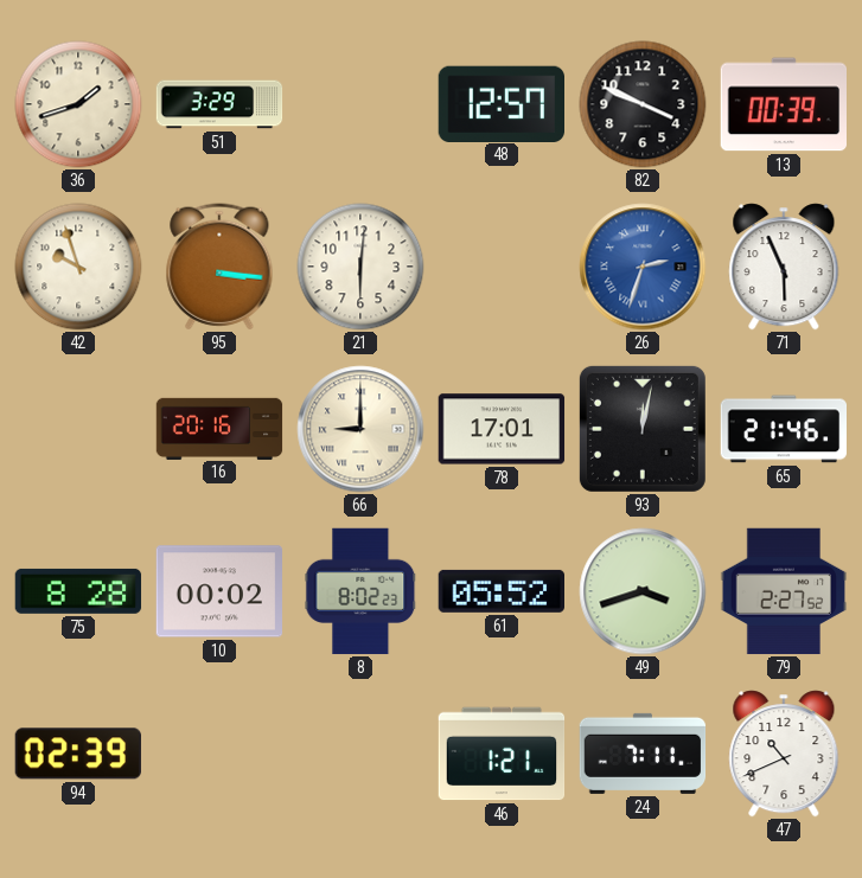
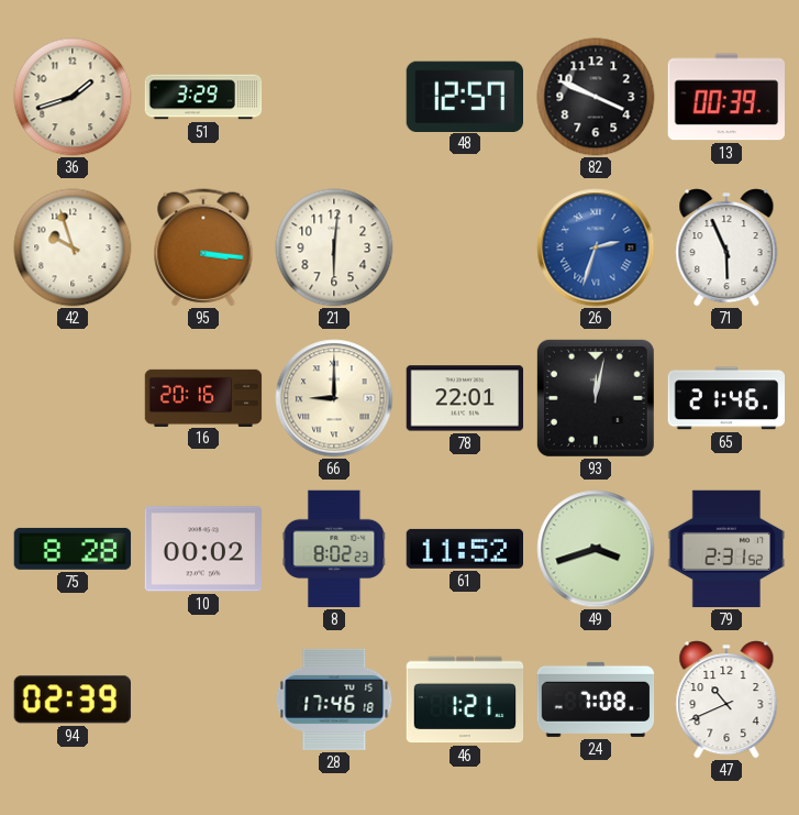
78: 17:01 -> 22:01 (465, 398)
61: 05:52 -> 11:52 (464, 549)
79: 2:27 -> 2:31 (726, 549)
28: none -> 17:46 (334, 700)
24: 7:11 -> 7:08 (596, 700)
